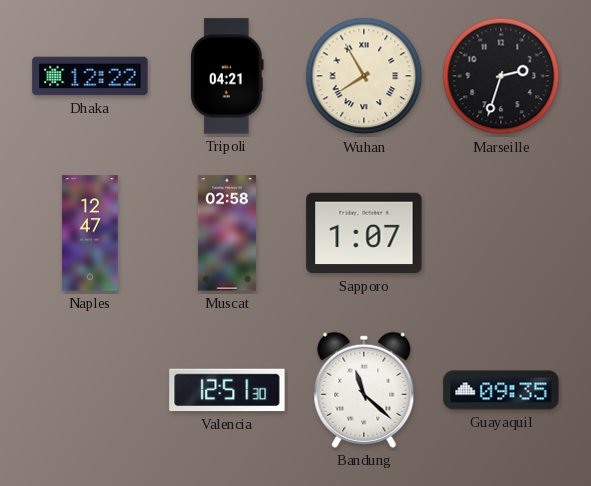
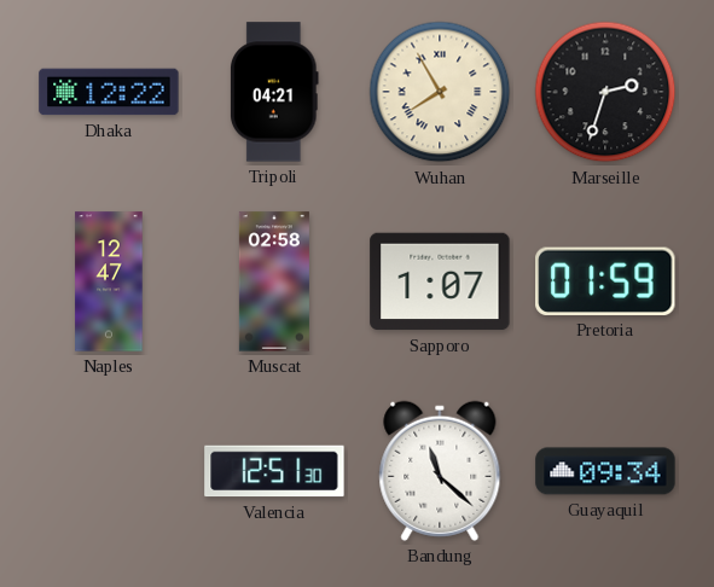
Pretoria: none -> 01:59 (605, 281)
Guayaquil: 09:35 -> 09:34 (605, 471)
